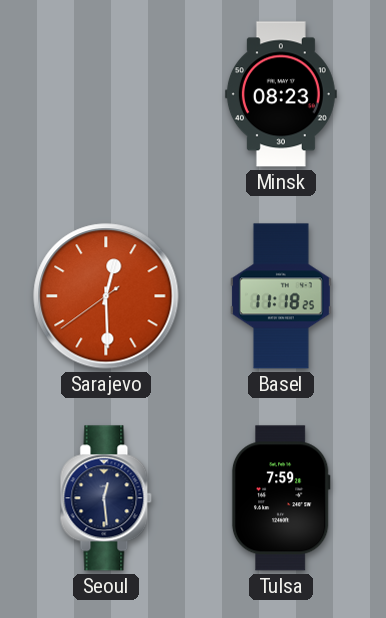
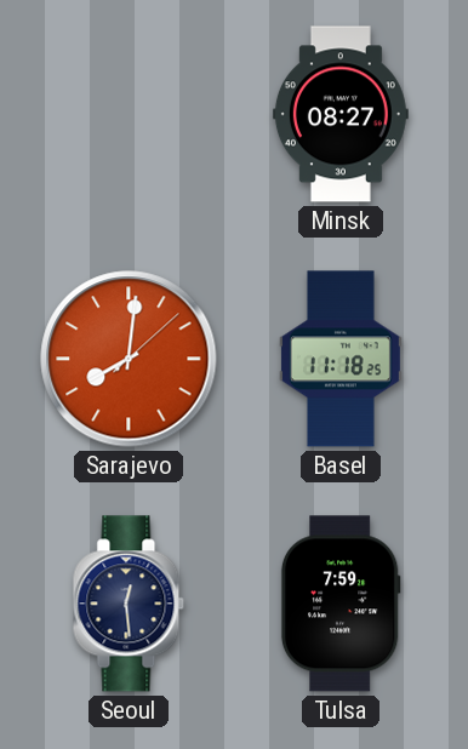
Minsk: 08:23 -> 08:27 (341, 114)
Sarajevo: 12:29 -> 8:01 (129, 359)
